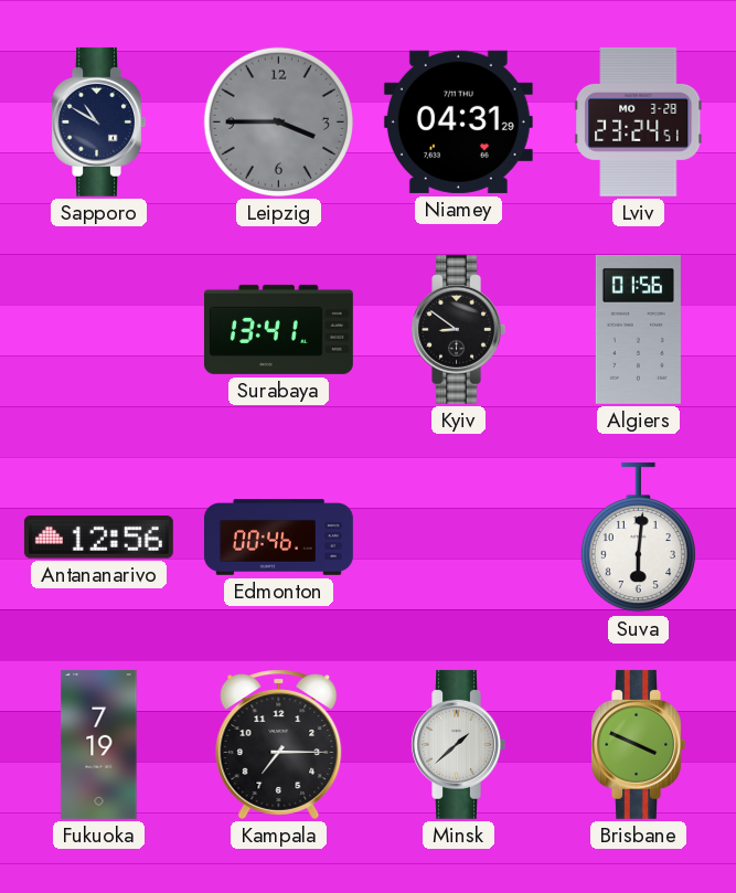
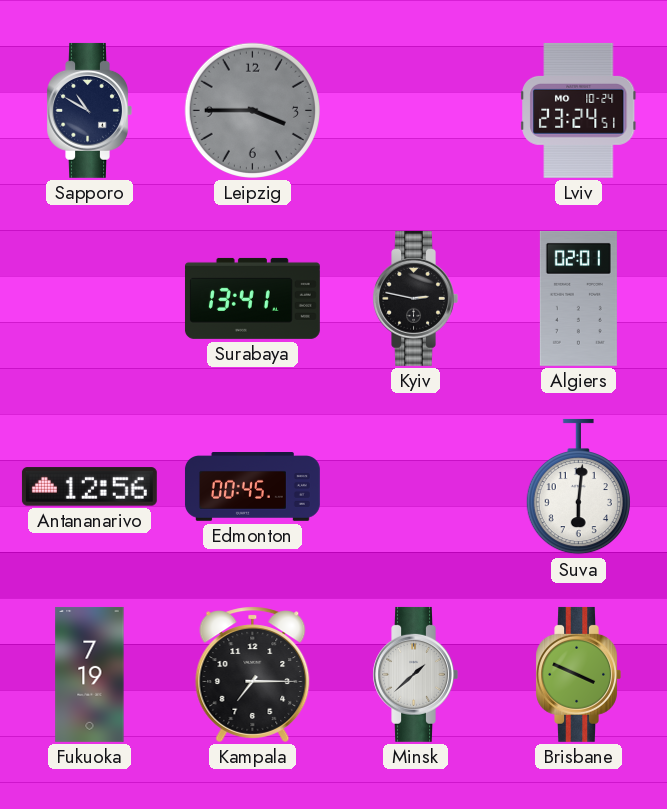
Niamey: 04:31 -> none (458, 121)
Lviv date: MO 3-28 -> MO 10-24 (579, 110)
Kyiv: 8:51 -> 2:47 (415, 298)
Algiers: 01:56 -> 02:01 (578, 298)
Edmonton: 00:46 -> 00:45 (252, 487)
